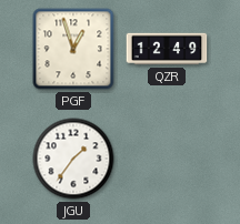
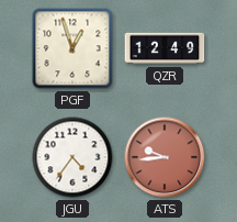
JGU: 1:36 -> 4:36 (72, 157)
ATS: none -> 9:44 (165, 157)
